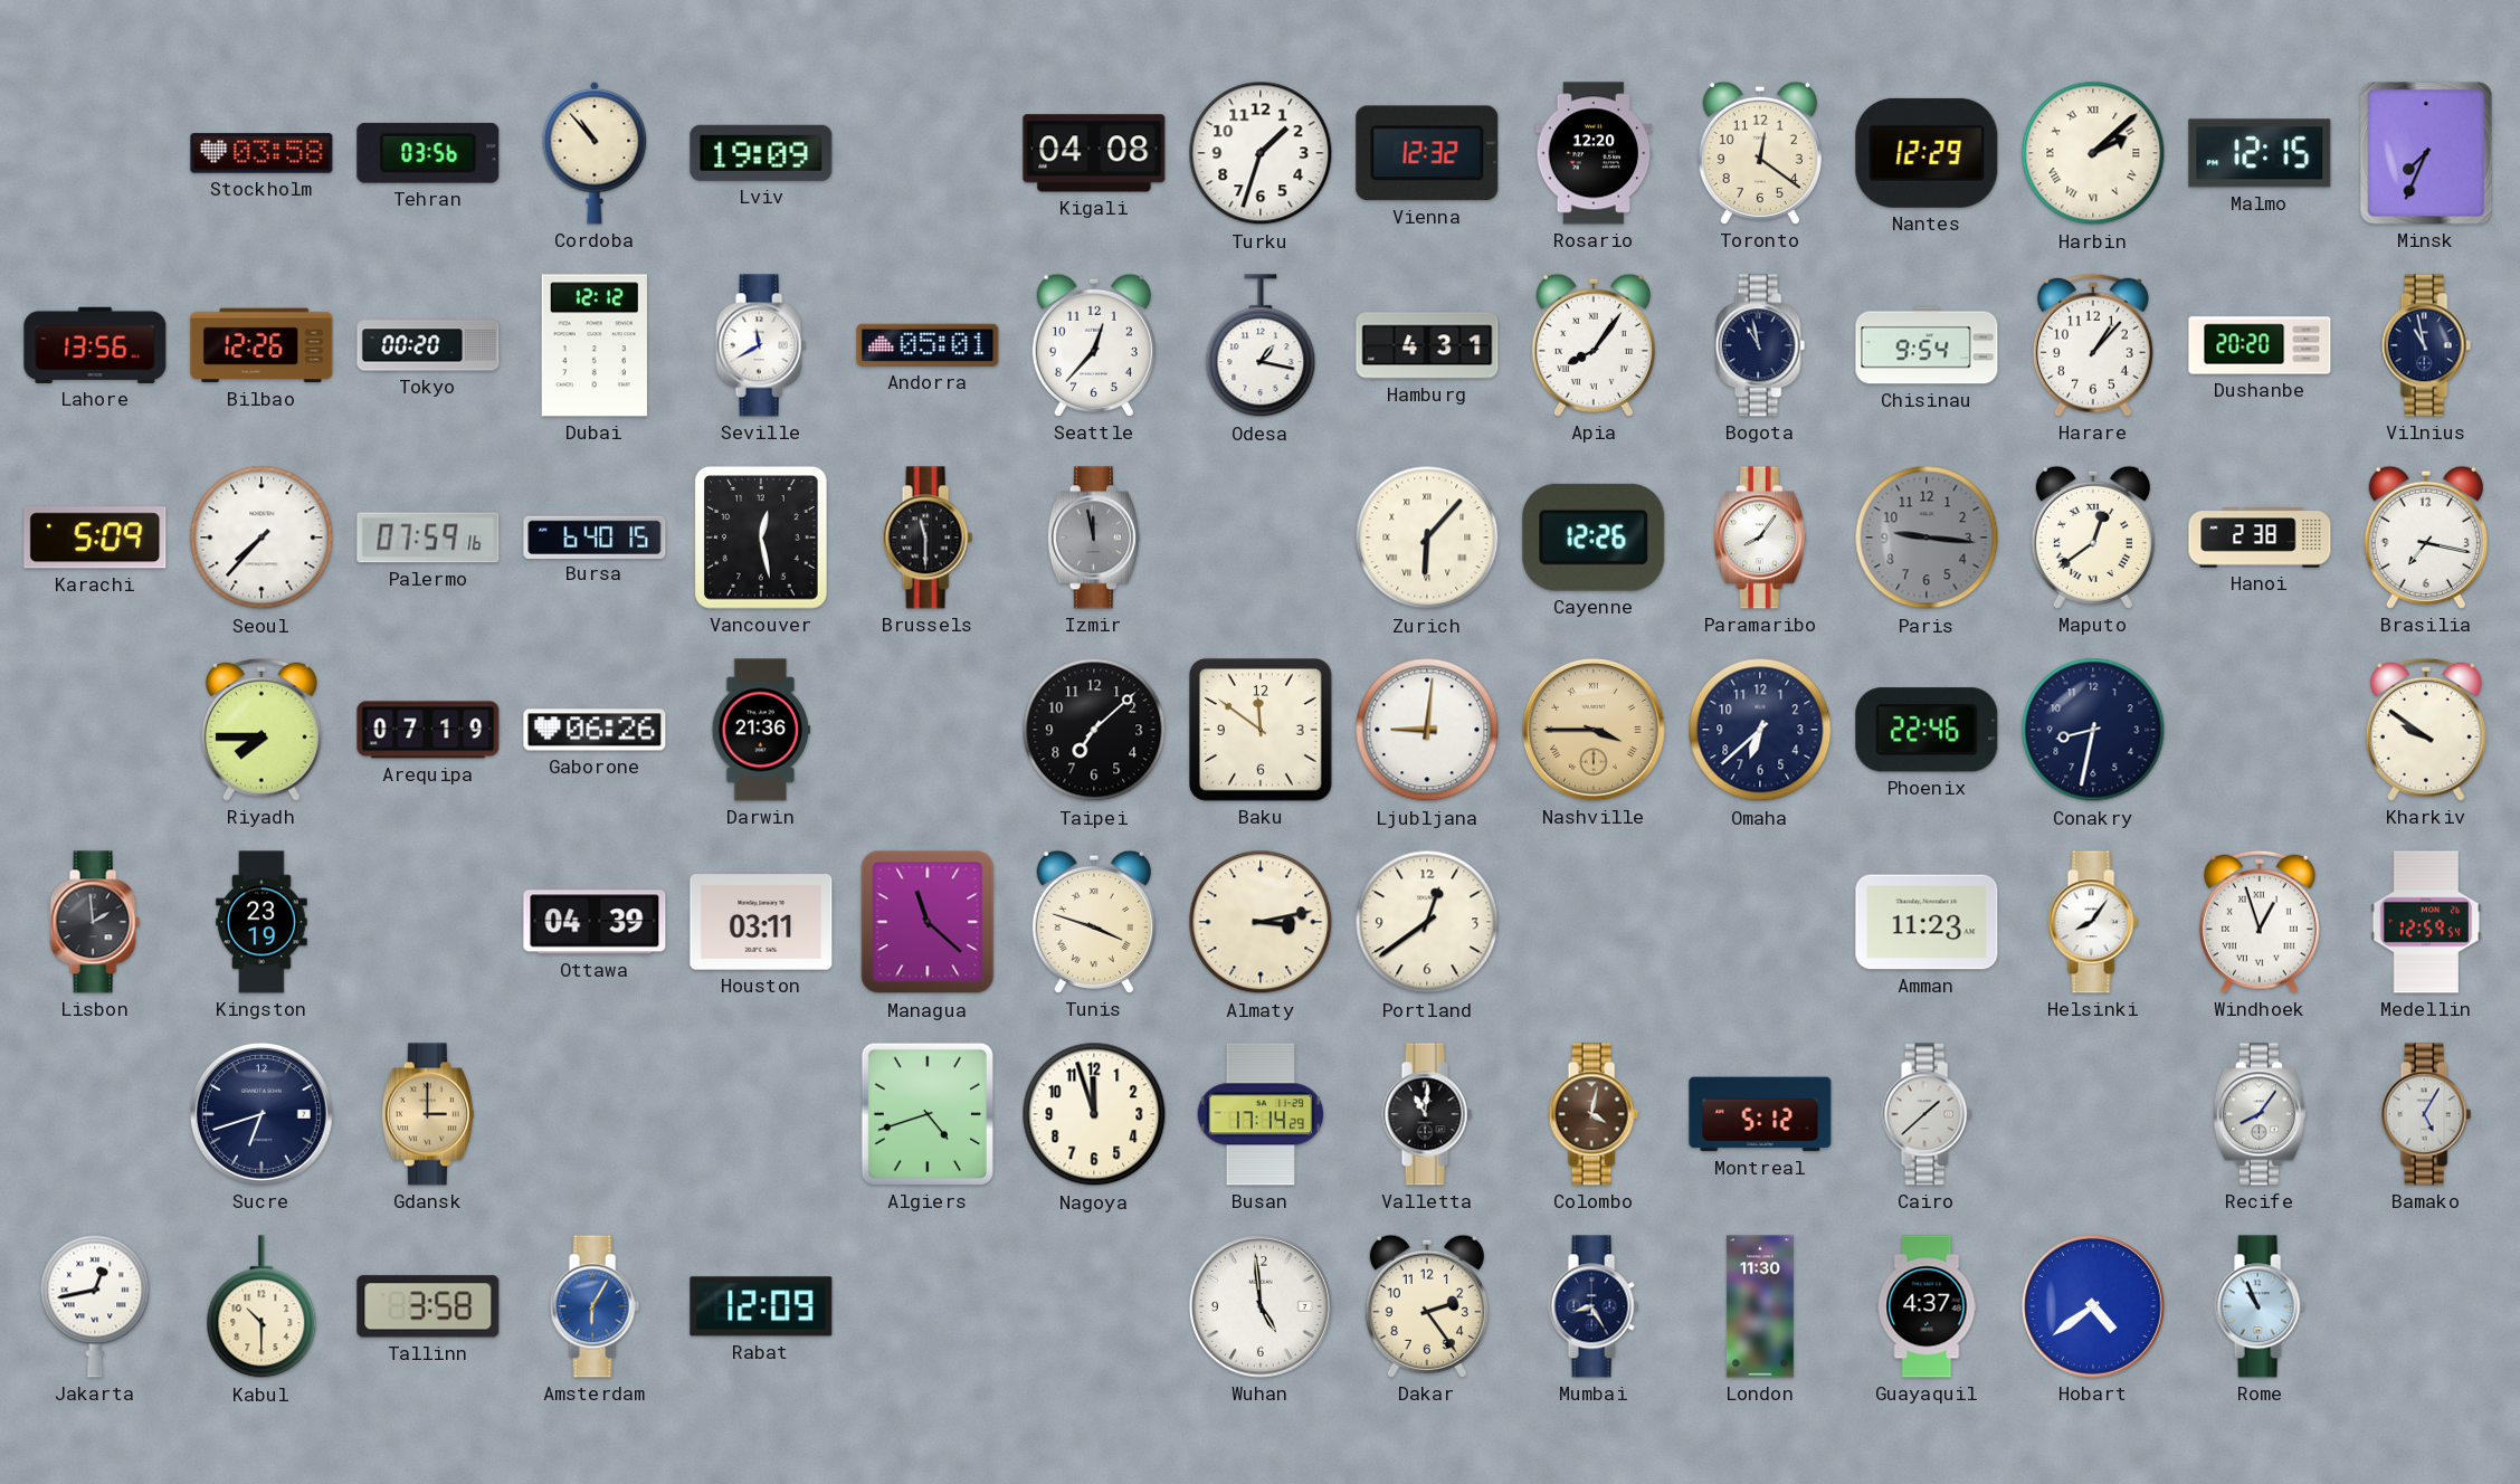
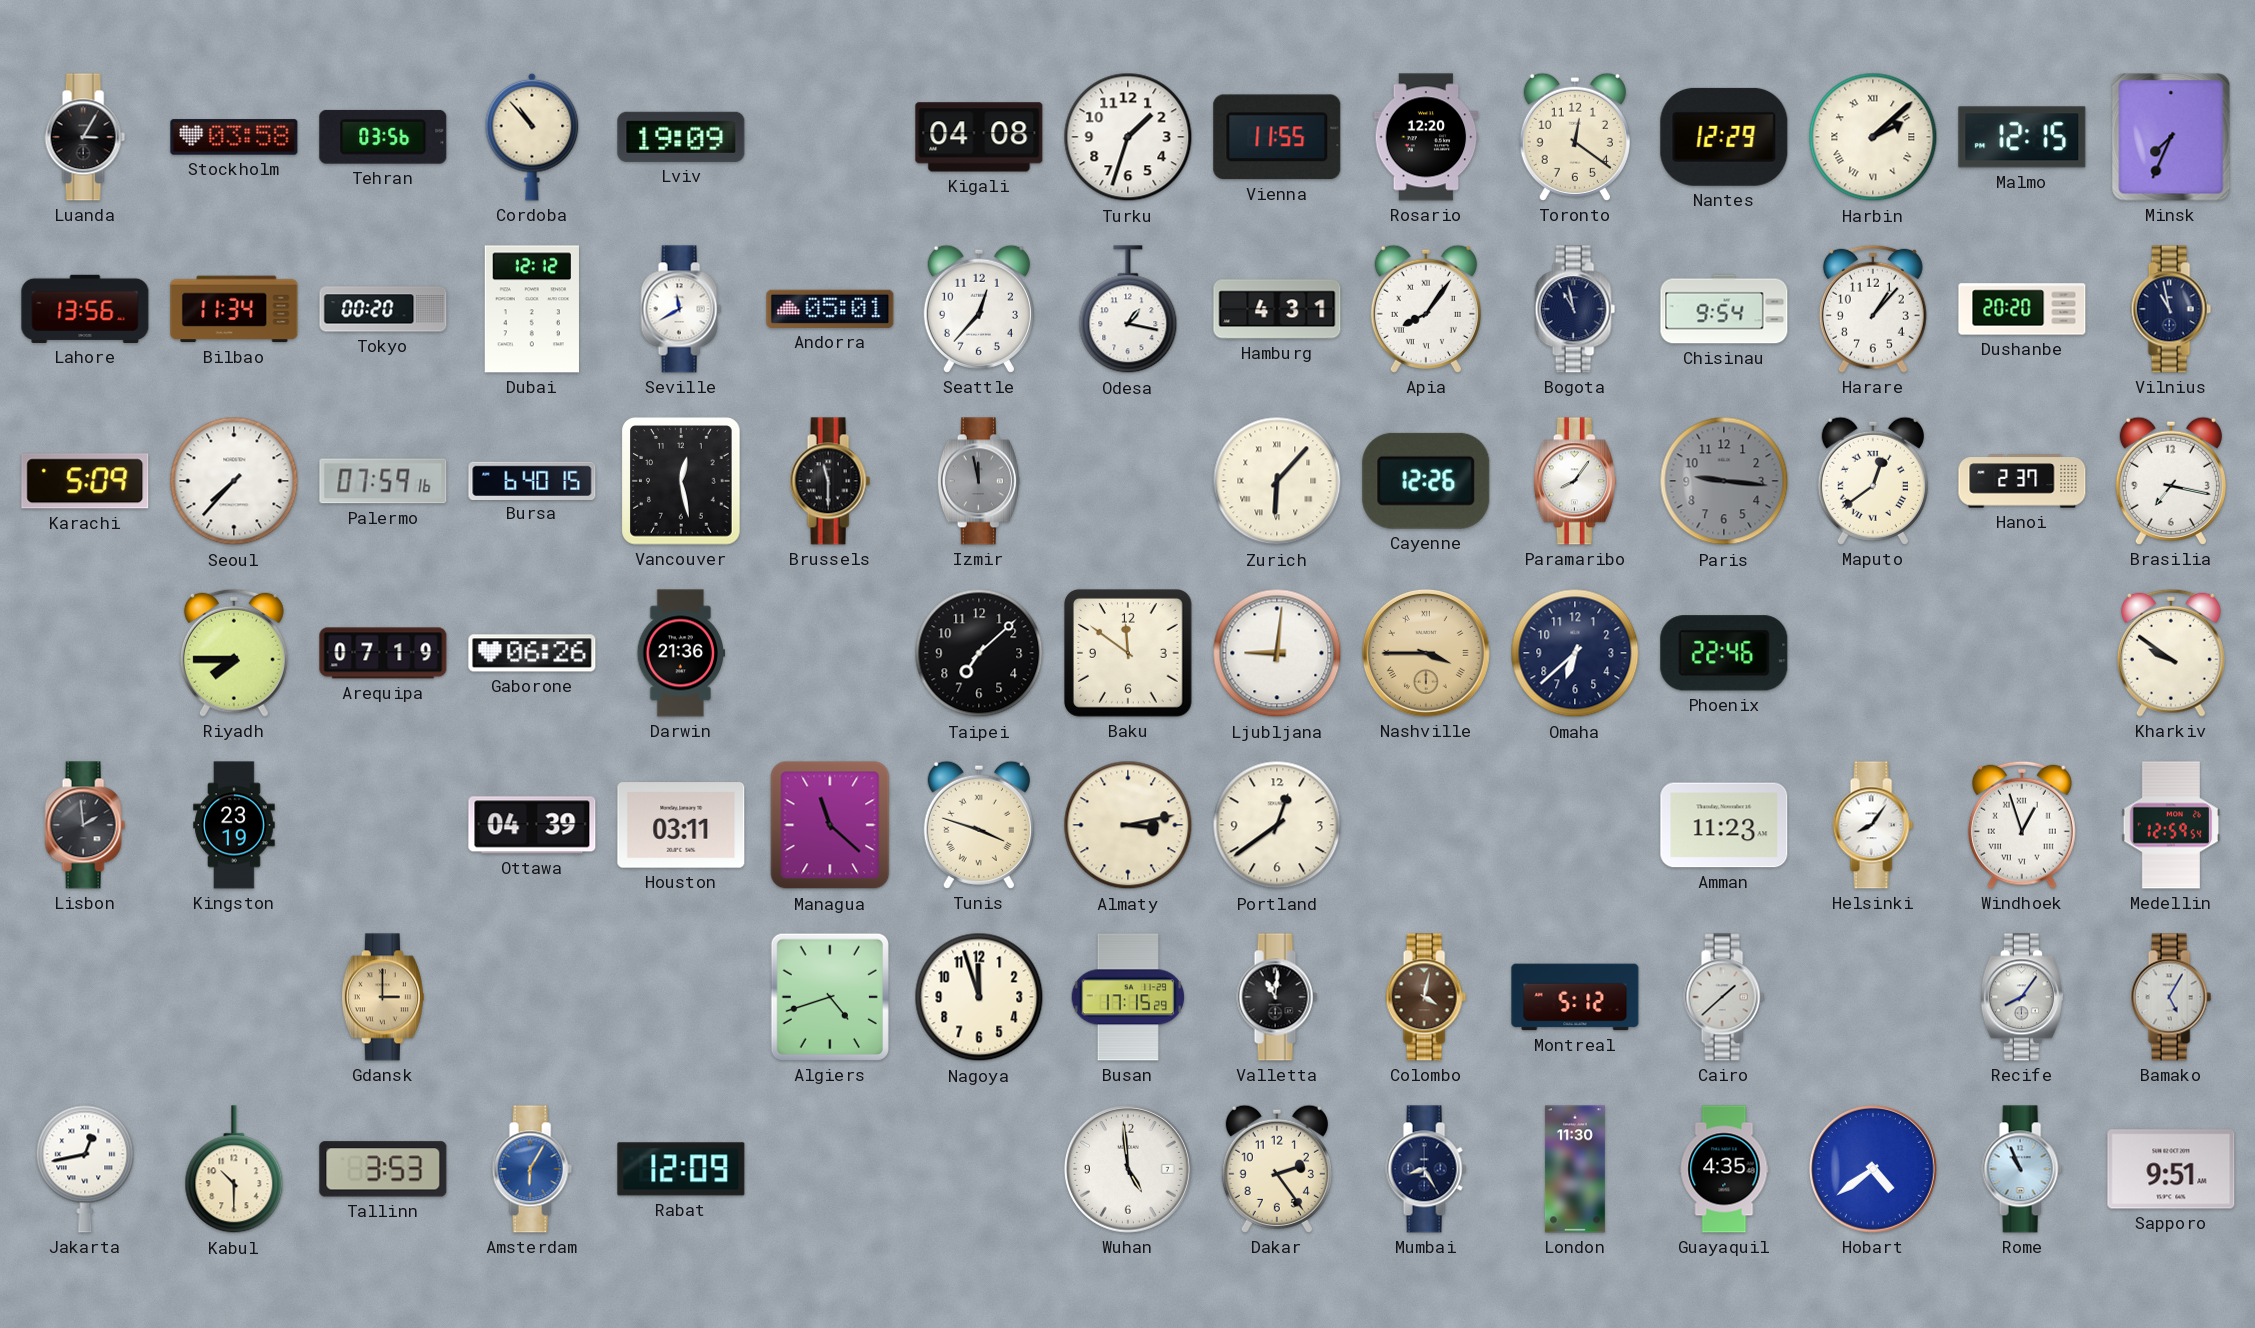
Luanda: none -> 3:05 (85, 137)
Vienna: 12:32 -> 11:55 (1277, 137)
Bilbao: 12:26 -> 11:34 (234, 309)
Hanoi: 2:38 -> 2:37 (2022, 481)
Conakry: 8:32 -> none (2093, 730)
Sucre: 6:42 -> none (261, 1114)
Busan: 17:14 -> 17:15 (1128, 997)
Tallinn: 3:58 -> 3:53 (383, 1169)
Guayaquil: 4:37 -> 4:35 (1724, 1169)
Sapporo: none -> 9:51 (2171, 1169)
